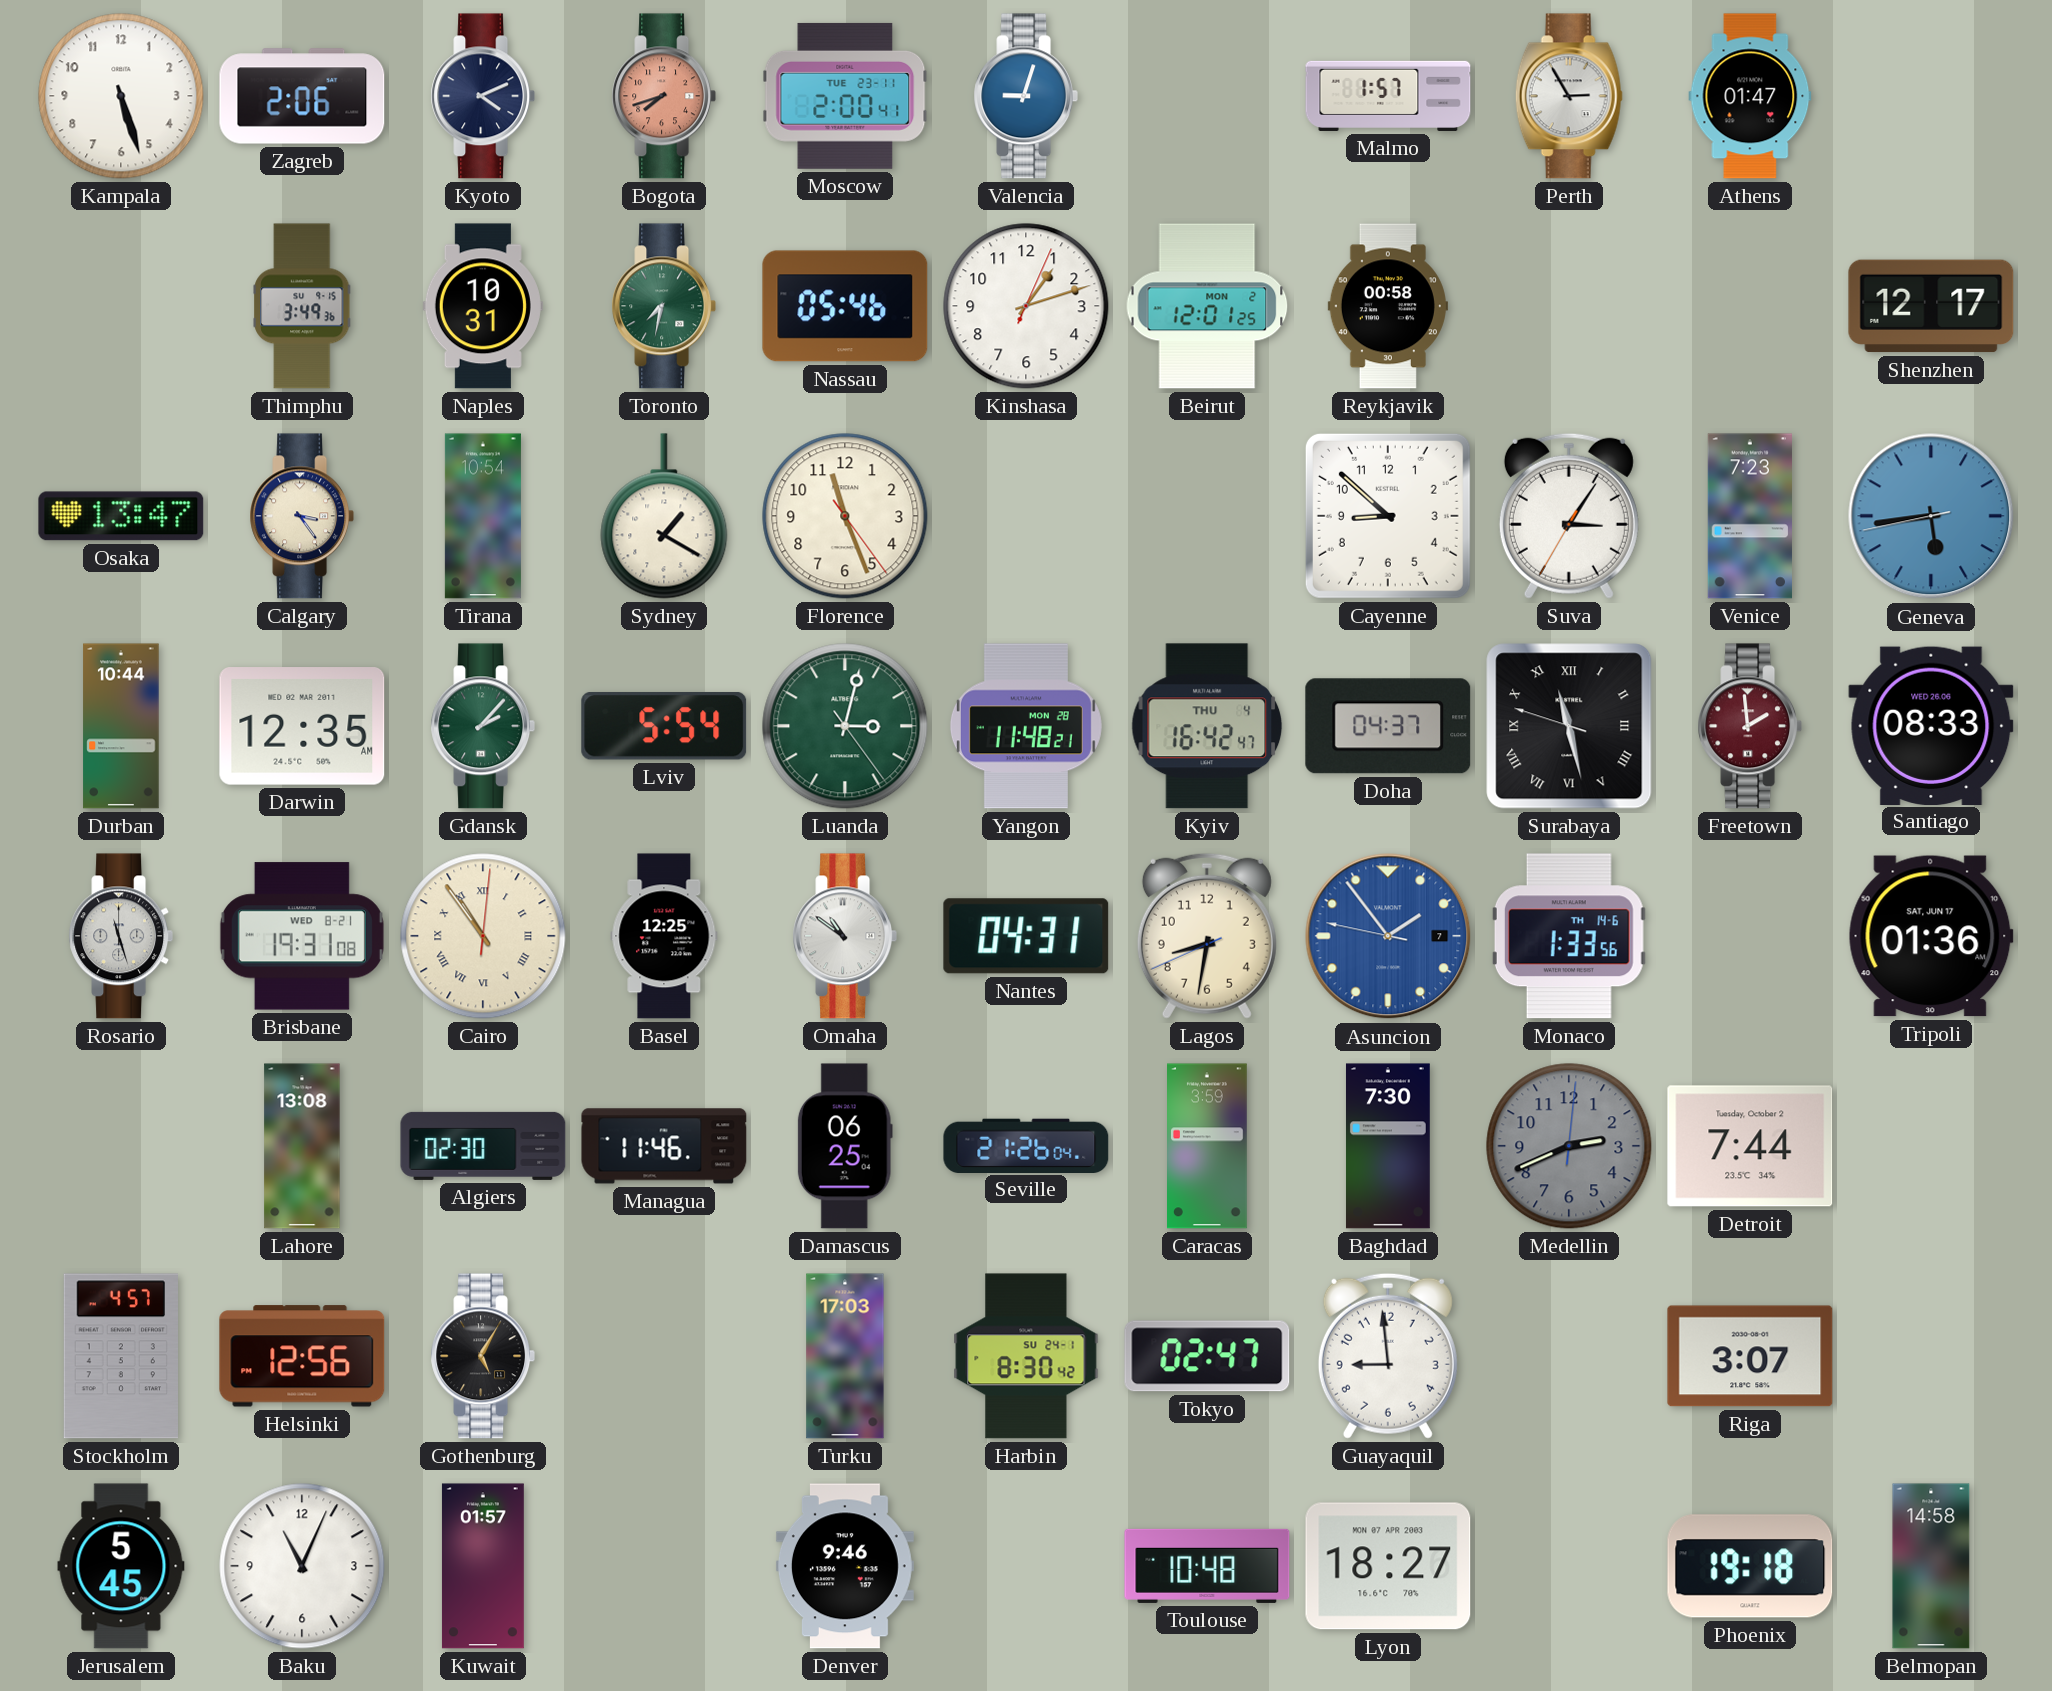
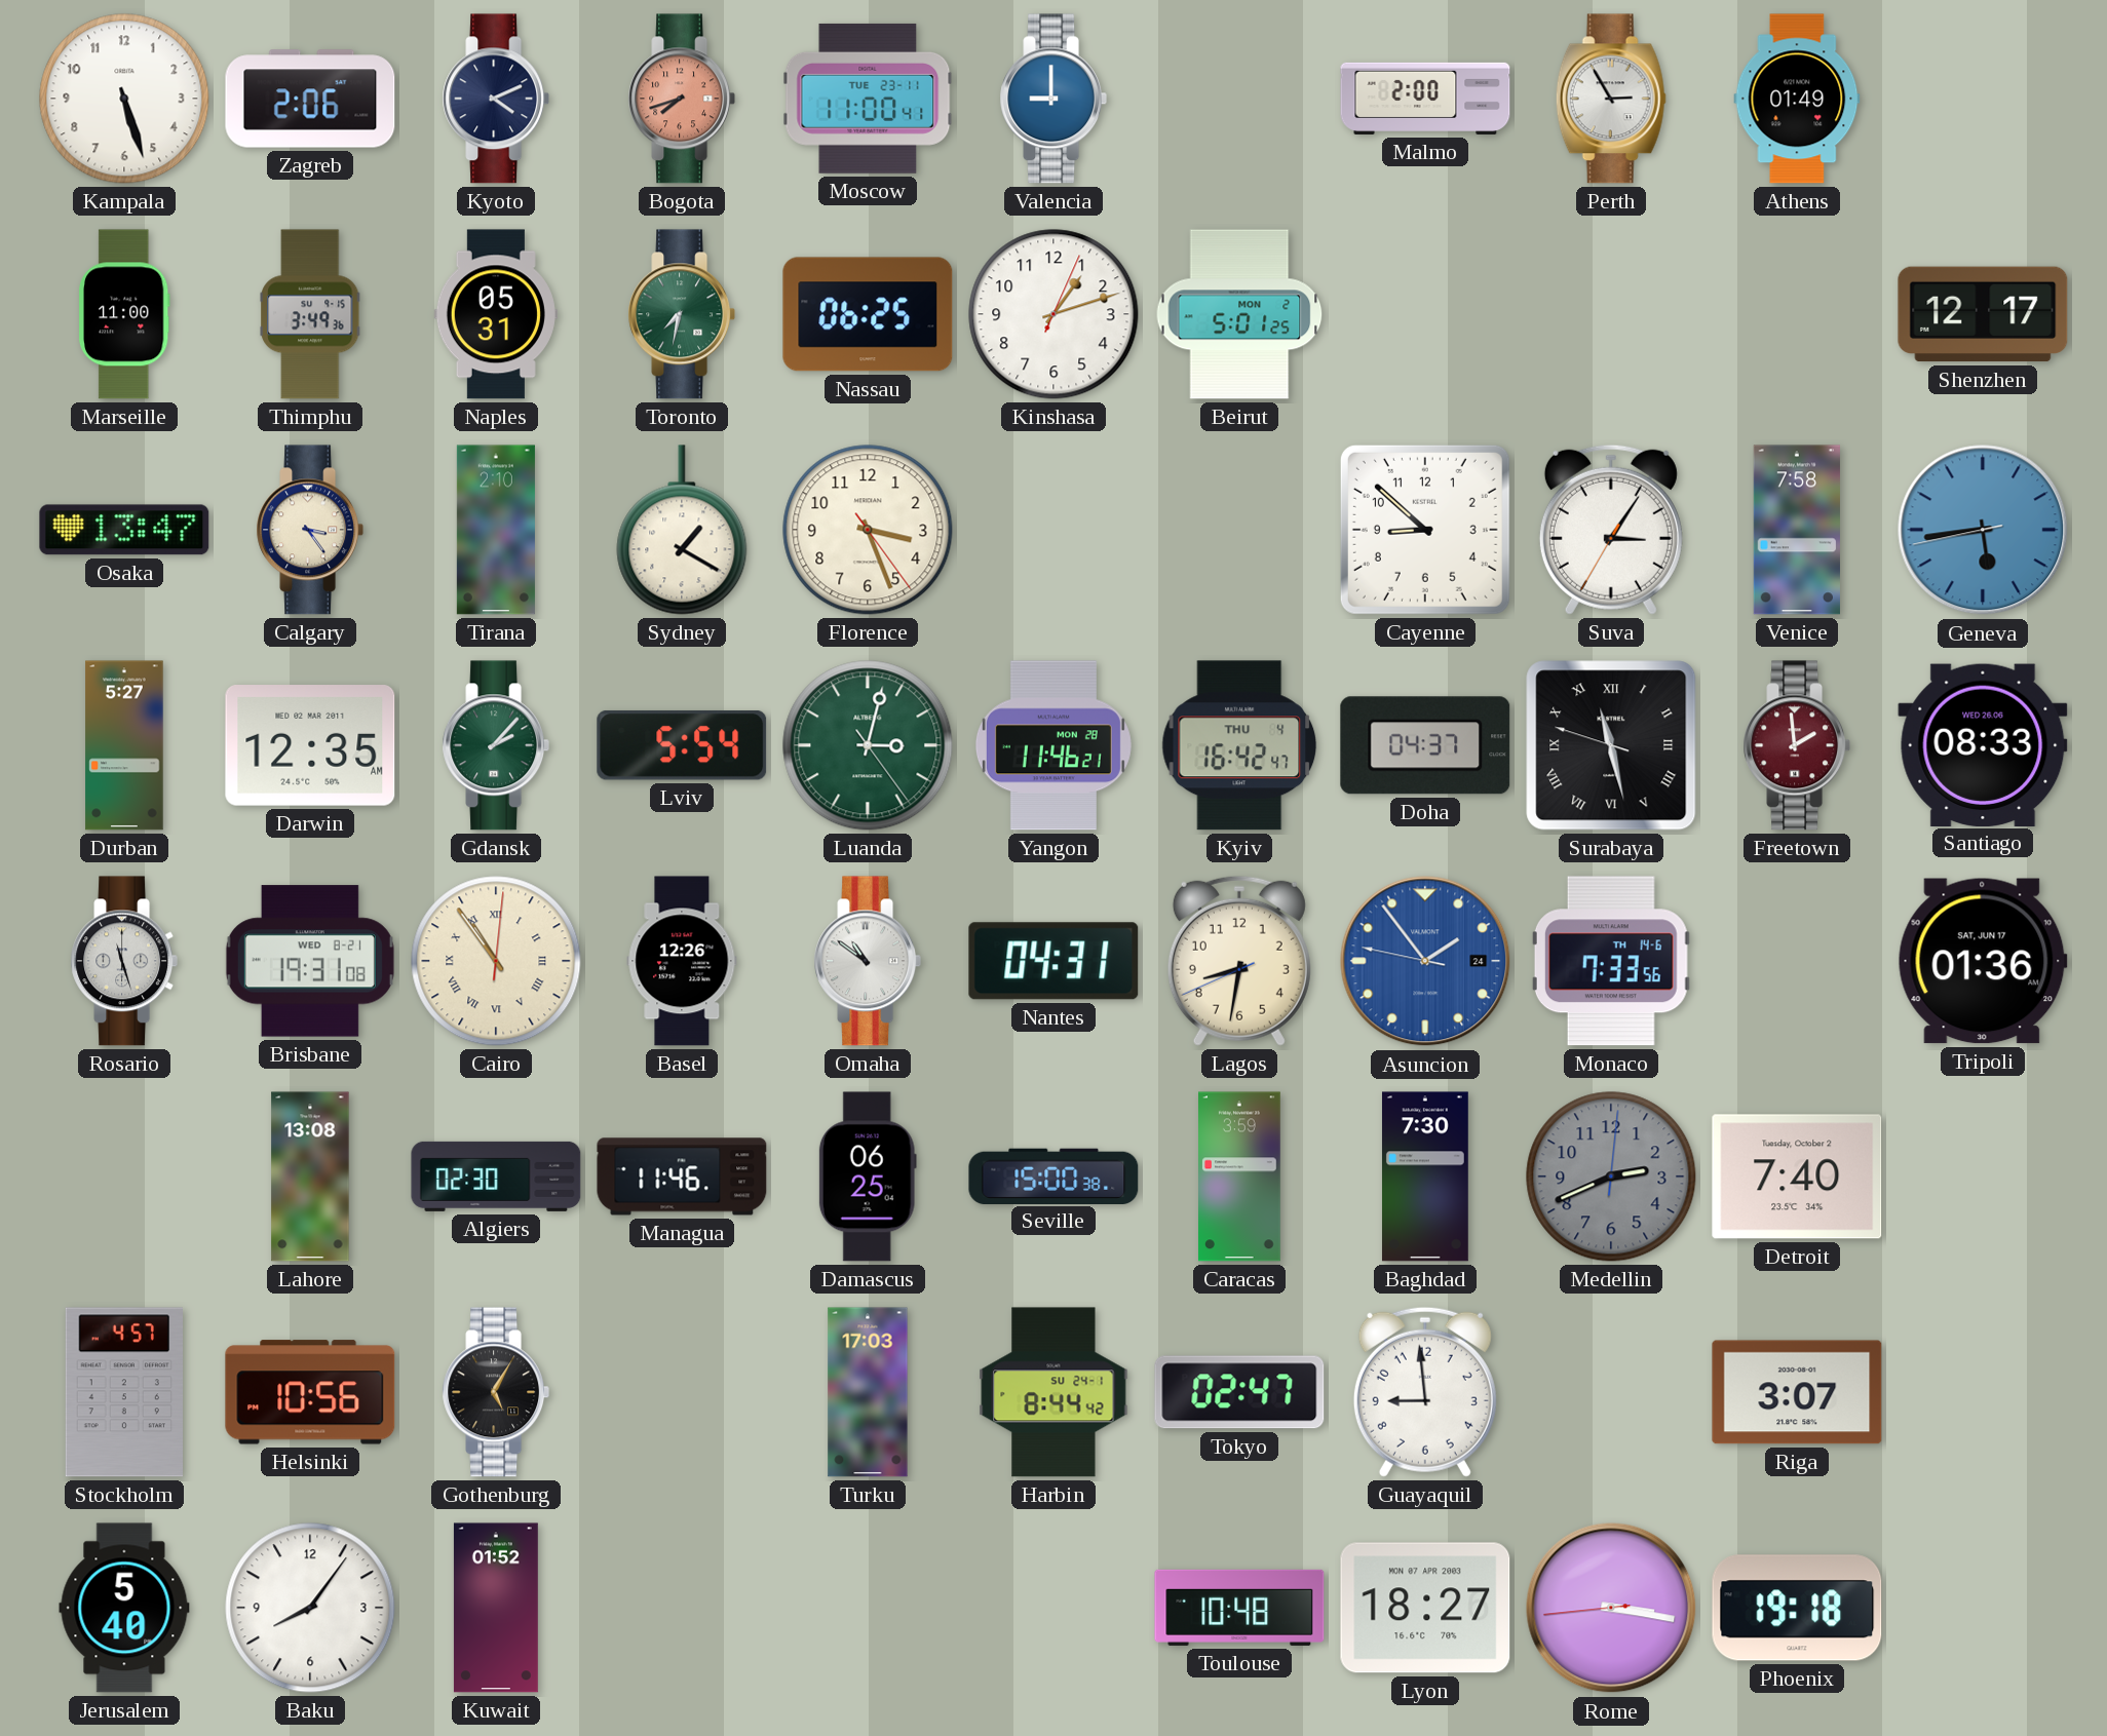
Moscow: 2:00 -> 11:00 (868, 99)
Valencia: 9:03 -> 9:00 (1053, 99)
Malmo: 1:57 -> 2:00 (1425, 99)
Athens: 01:47 -> 01:49 (1797, 99)
Marseille: none -> 11:00 (124, 314)
Naples: 10:31 -> 05:31 (496, 314)
Nassau: 05:46 -> 06:25 (868, 314)
Beirut: 12:01 -> 5:01 (1239, 314)
Reykjavik: 00:58 -> none (1388, 306)
Tirana: 10:54 -> 2:10 (496, 530)
Florence: 11:26 -> 3:26 (868, 530)
Venice: 7:23 -> 7:58 (1797, 530)
Durban: 10:44 -> 5:27 (124, 745)
Yangon: 11:48 -> 11:46 (1053, 745)
Basel: 12:25 -> 12:26 (682, 961)
Asuncion date: 7 -> 24 (1425, 961)
Monaco: 1:33 -> 7:33 (1611, 961)
Seville: 21:26 -> 15:00 (1053, 1175)
Detroit: 7:44 -> 7:40 (1797, 1176)
Helsinki: 12:56 -> 10:56 (310, 1392)
Harbin: 8:30 -> 8:44 (1053, 1392)
Jerusalem: 5:45 -> 5:40 (124, 1608)
Baku: 11:04 -> 8:06 (310, 1608)
Kuwait: 01:57 -> 01:52 (496, 1608)
Denver: 9:46 -> none (845, 1566)
Rome: none -> 3:16 (1611, 1608)
Belmopan: 14:58 -> none (1931, 1566)
